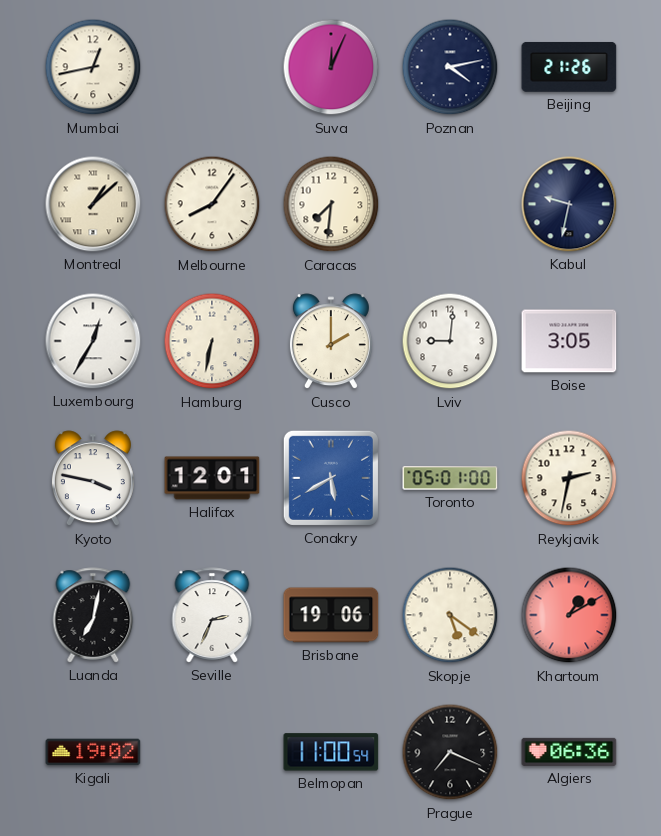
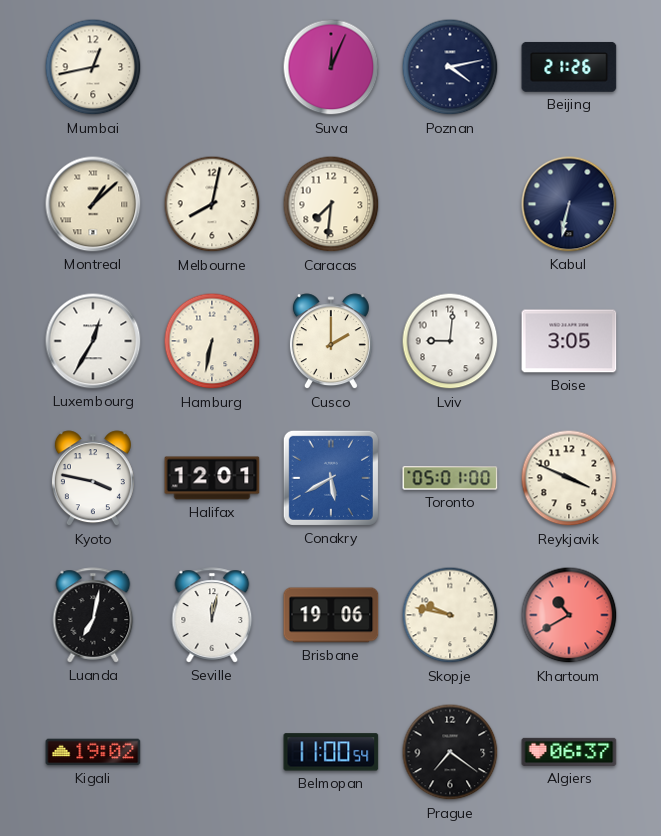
Melbourne: 8:06 -> 8:02 (212, 204)
Kabul: 9:32 -> 6:32 (569, 204)
Reykjavik: 2:32 -> 3:49 (569, 478)
Seville: 2:34 -> 12:02 (212, 615)
Skopje: 5:21 -> 9:47 (450, 615)
Khartoum: 1:10 -> 10:40 (569, 615)
Prague: 7:19 -> 7:21 (450, 752)
Algiers: 06:36 -> 06:37 (569, 752)
